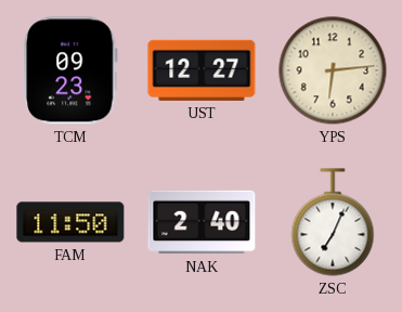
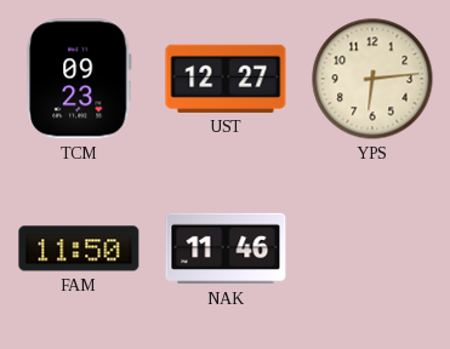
NAK: 2:40 -> 11:46 (226, 248)
ZSC: 7:04 -> none (333, 222)
